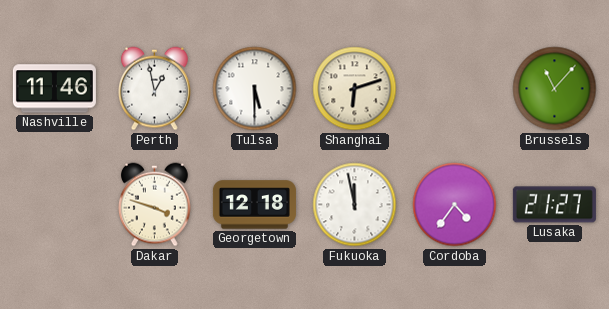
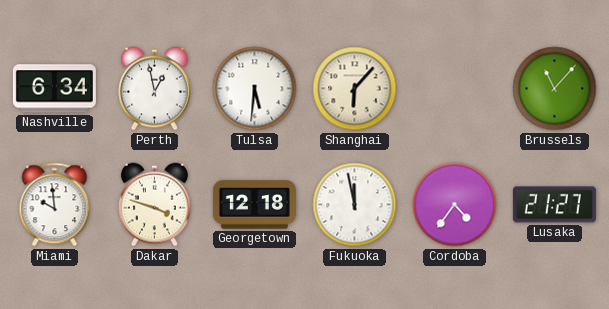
Nashville: 11:46 -> 6:34 (54, 89)
Tulsa: 5:30 -> 5:31 (255, 89)
Shanghai: 6:12 -> 6:07 (355, 89)
Miami: none -> 9:59 (55, 205)
